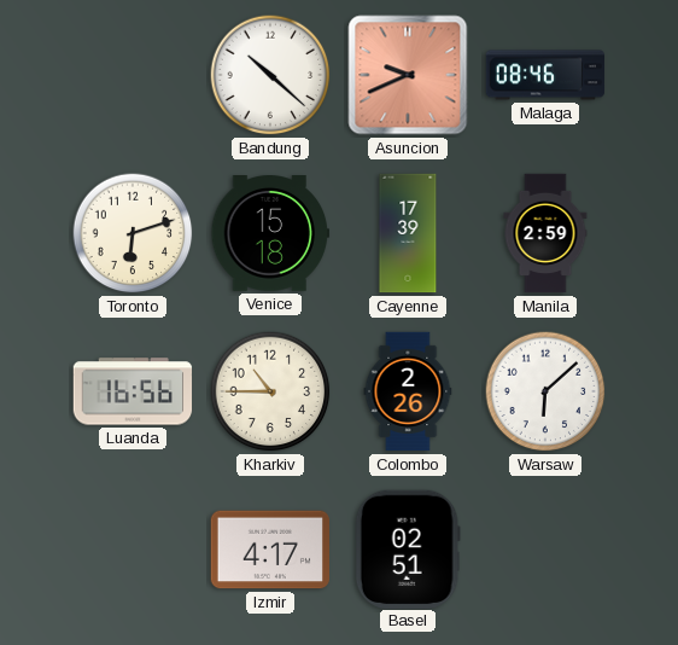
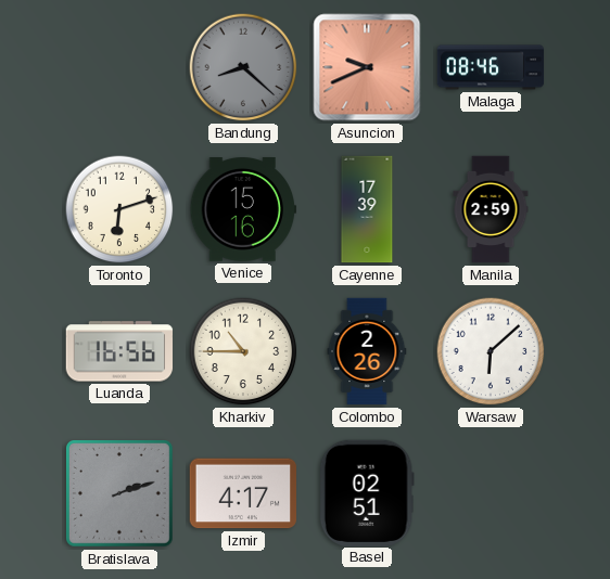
Bandung: 10:22 -> 8:22 (243, 67)
Bandung dial: white -> grey (243, 67)
Venice: 15:18 -> 15:16 (243, 210)
Bratislava: none -> 2:12 (120, 494)
